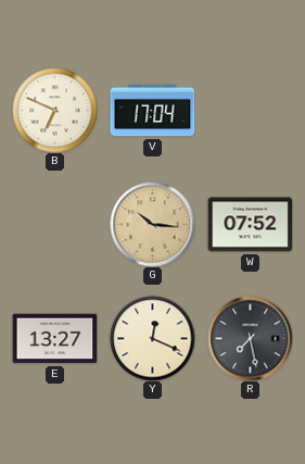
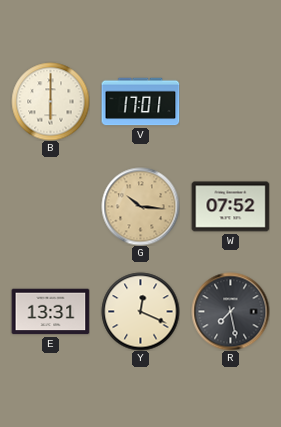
B: 6:49 -> 6:00 (50, 101)
V: 17:04 -> 17:01 (140, 102)
E: 13:27 -> 13:31 (50, 312)
